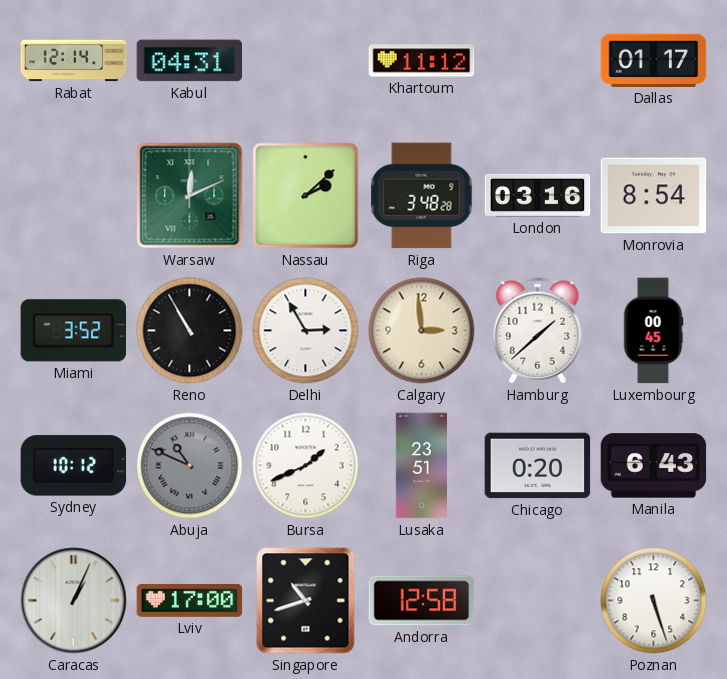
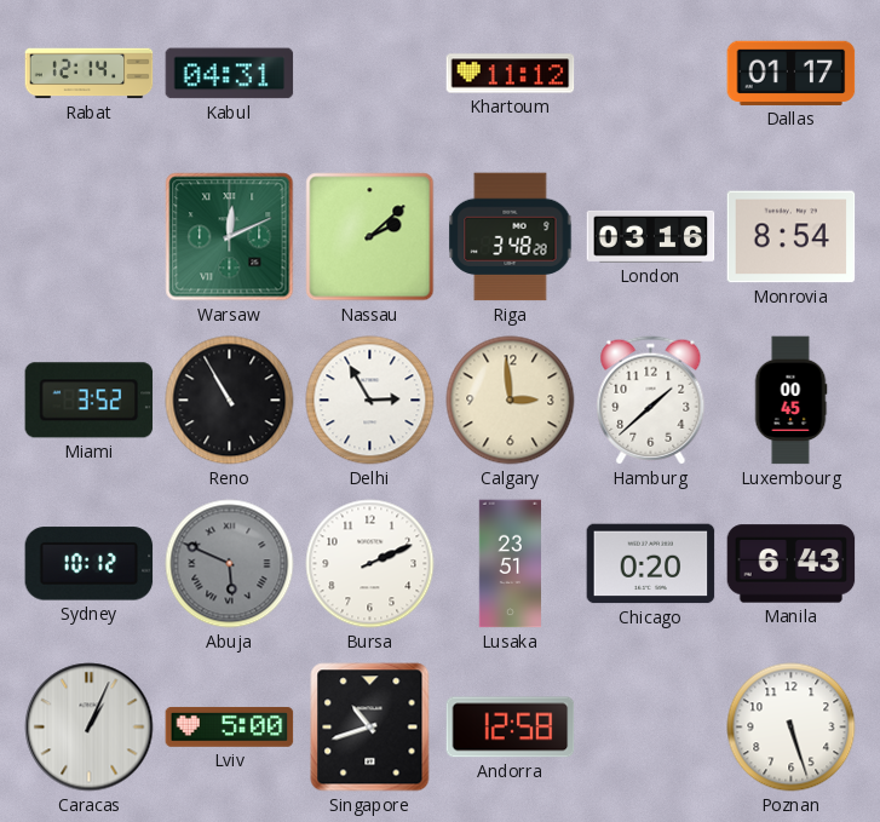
Abuja: 10:49 -> 5:49 (230, 564)
Bursa: 1:41 -> 2:11 (370, 564)
Lviv: 17:00 -> 5:00 (230, 726)
